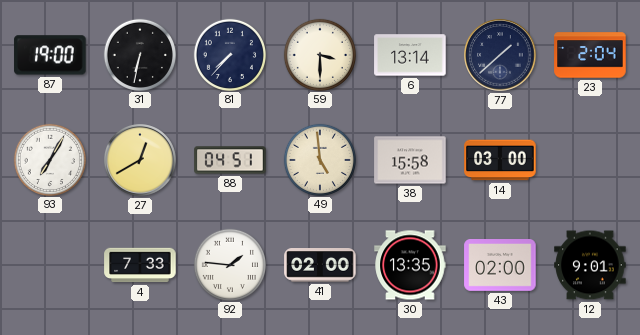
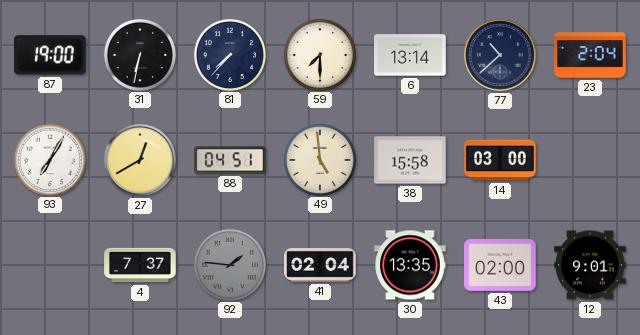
59: 3:30 -> 7:30 (319, 54)
77: 1:38 -> 10:38 (500, 55)
4: 7:33 -> 7:37 (140, 265)
92 dial: white -> grey (229, 264)
41: 02:00 -> 02:04 (320, 266)
